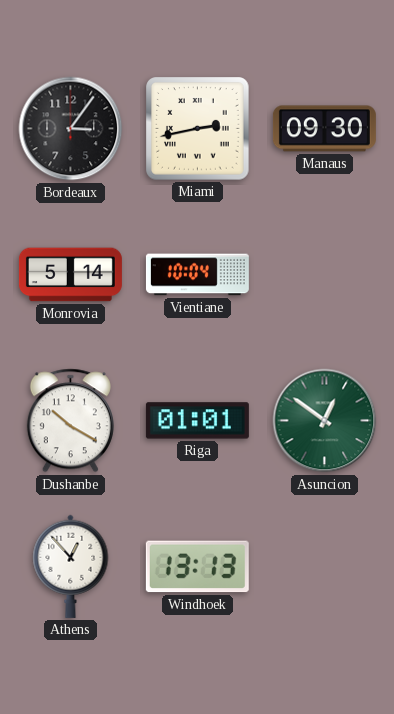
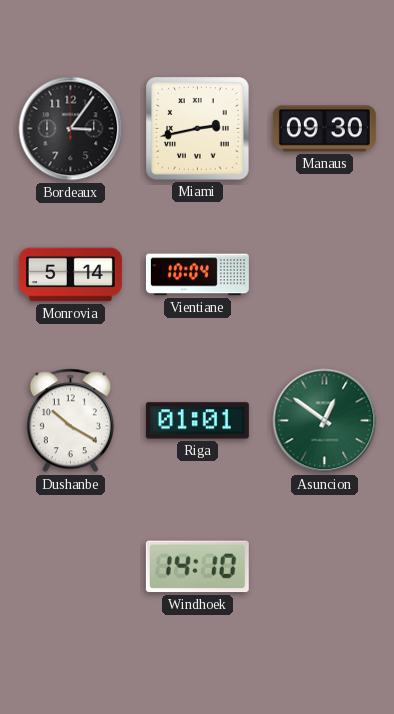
Athens: 12:53 -> none (71, 566)
Windhoek: 13:13 -> 14:10 (197, 567)
